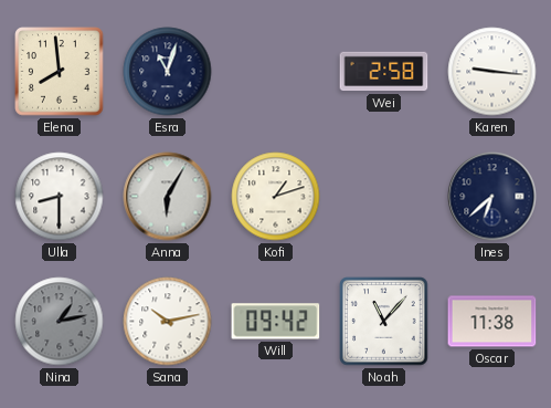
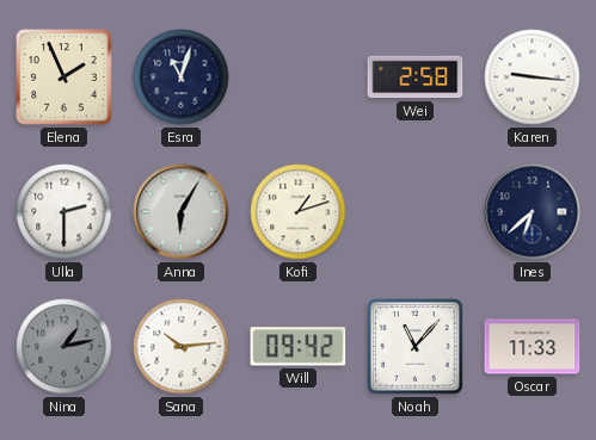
Elena: 7:59 -> 1:56 (64, 78)
Ulla: 8:30 -> 2:30 (64, 212)
Sana: 10:13 -> 10:14 (182, 347)
Oscar: 11:38 -> 11:33 (533, 347)
